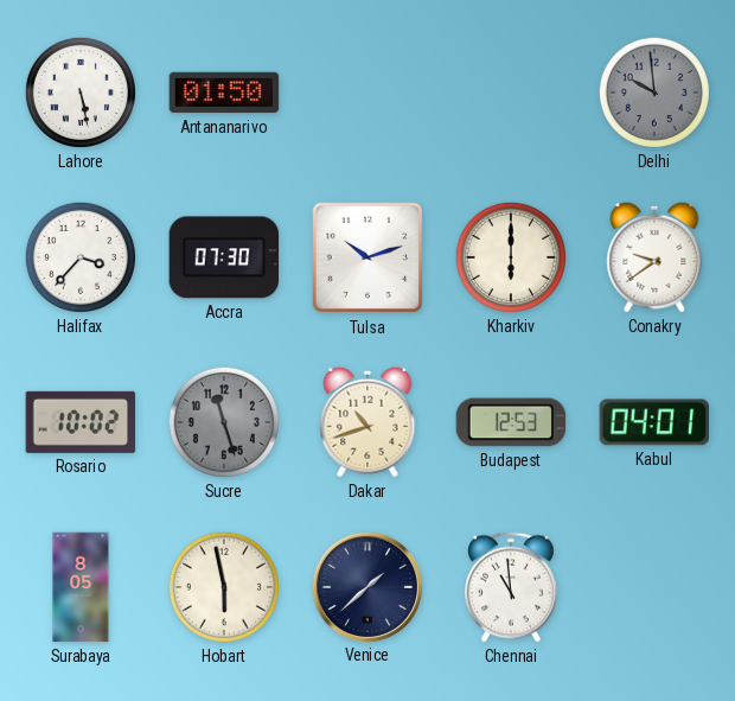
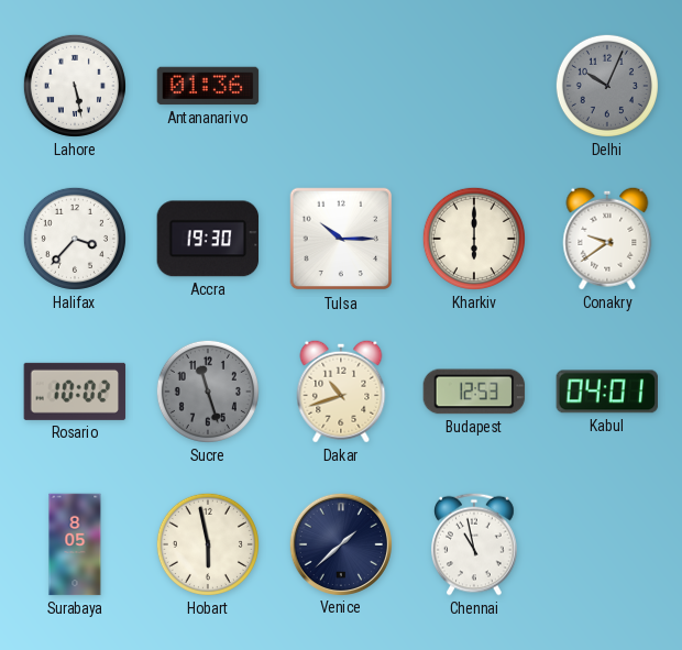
Antananarivo: 01:50 -> 01:36 (208, 86)
Delhi: 9:59 -> 10:04 (607, 86)
Accra: 07:30 -> 19:30 (208, 239)
Tulsa: 10:12 -> 10:15 (341, 239)
Chennai: 10:59 -> 10:58 (475, 544)
